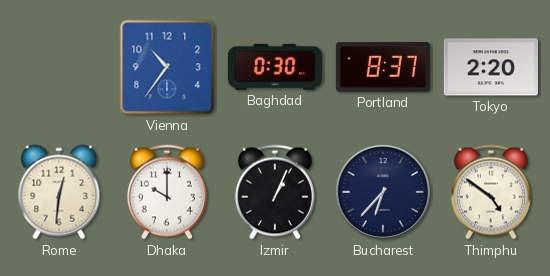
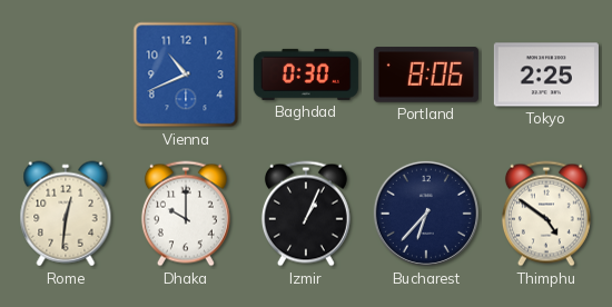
Vienna: 10:36 -> 10:41 (186, 75)
Portland: 8:37 -> 8:06 (426, 75)
Tokyo: 2:20 -> 2:25 (546, 75)
